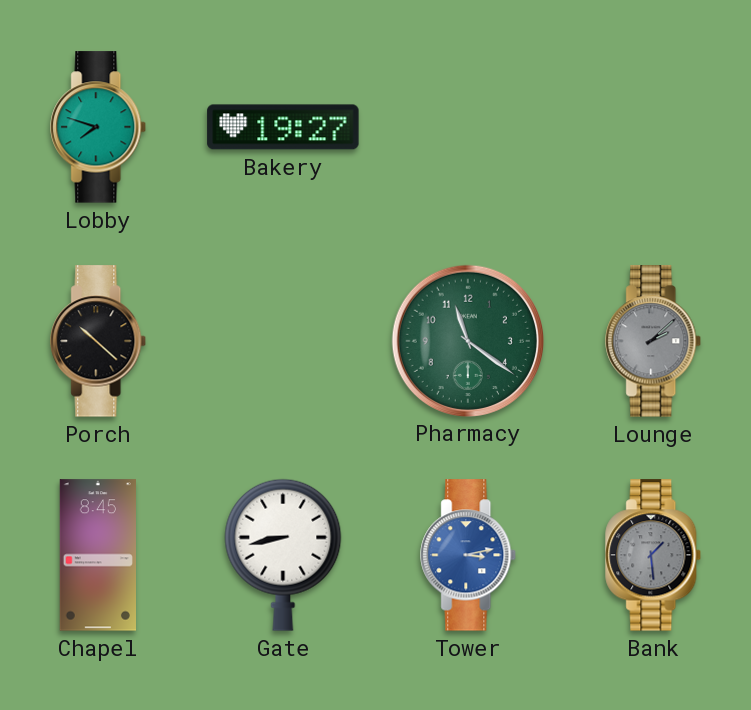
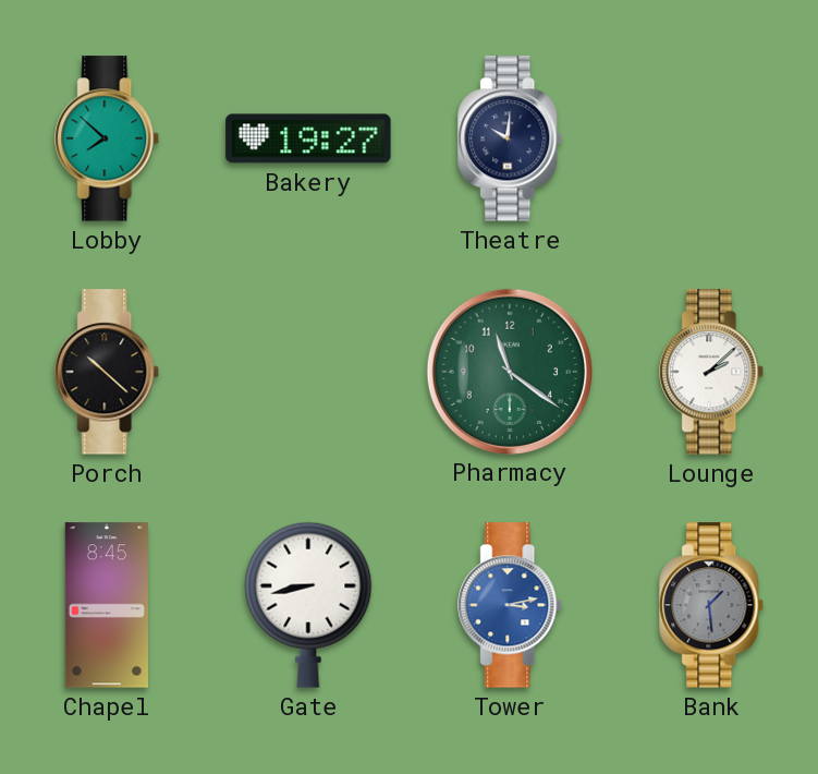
Lobby: 7:48 -> 7:52 (108, 138)
Theatre: none -> 10:01 (511, 138)
Lounge dial: grey -> white (712, 372)
